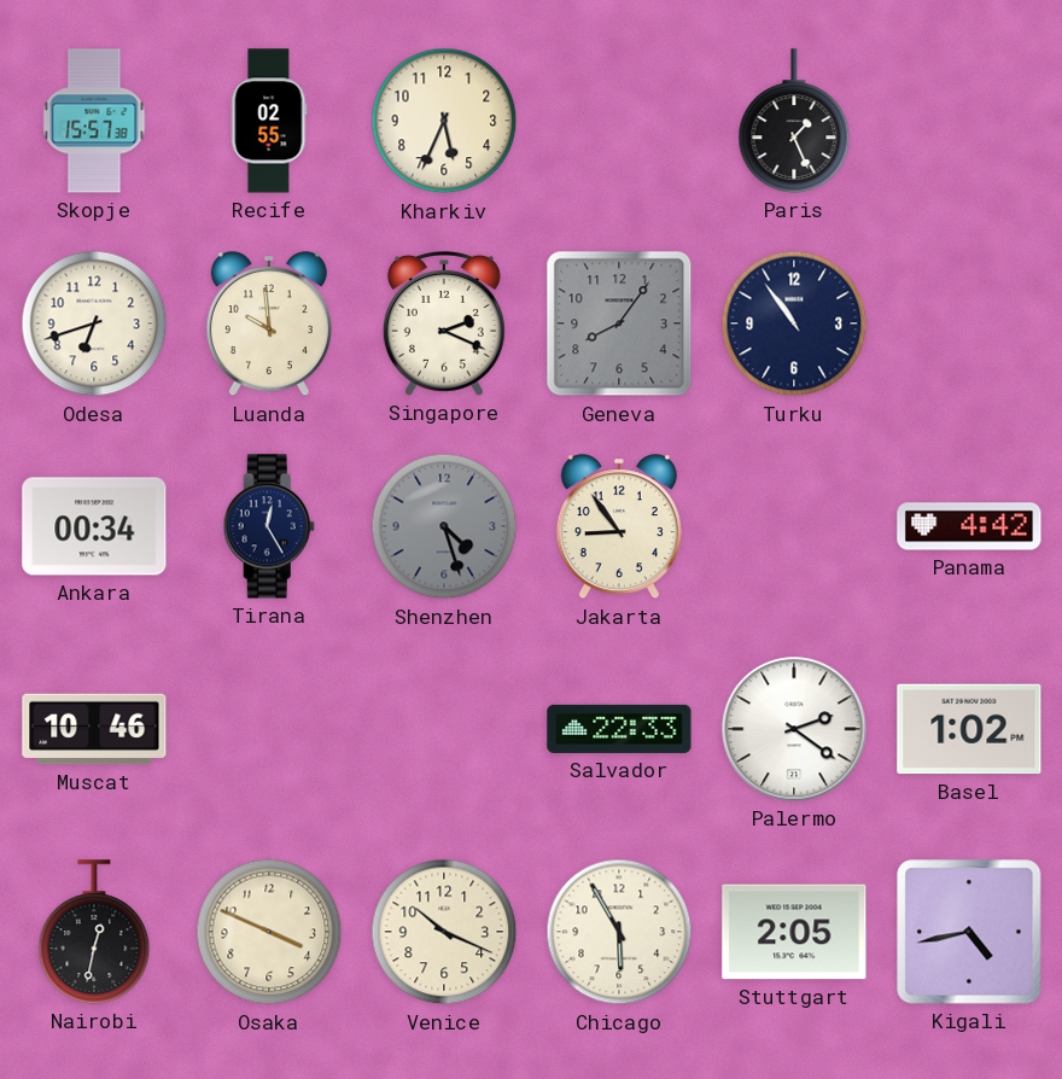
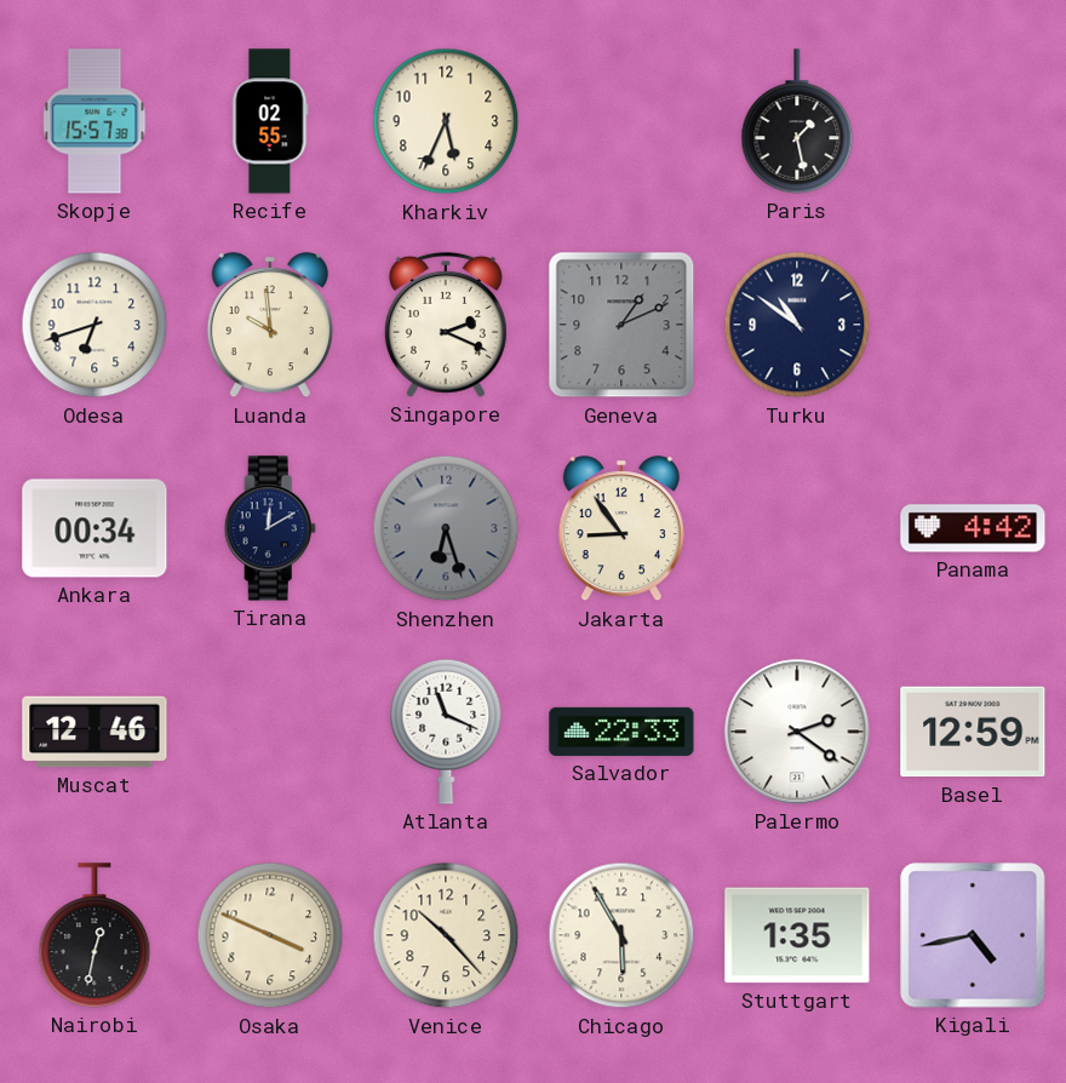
Paris: 1:26 -> 1:28 (797, 121)
Geneva: 8:06 -> 1:11 (621, 325)
Turku: 10:54 -> 10:51 (797, 325)
Tirana: 12:25 -> 12:10 (270, 528)
Shenzhen: 4:27 -> 6:27 (446, 528)
Muscat: 10:46 -> 12:46 (94, 732)
Atlanta: none -> 11:19 (446, 732)
Basel: 1:02 -> 12:59 (973, 732)
Venice: 10:19 -> 10:23 (446, 935)
Stuttgart: 2:05 -> 1:35 (797, 935)
